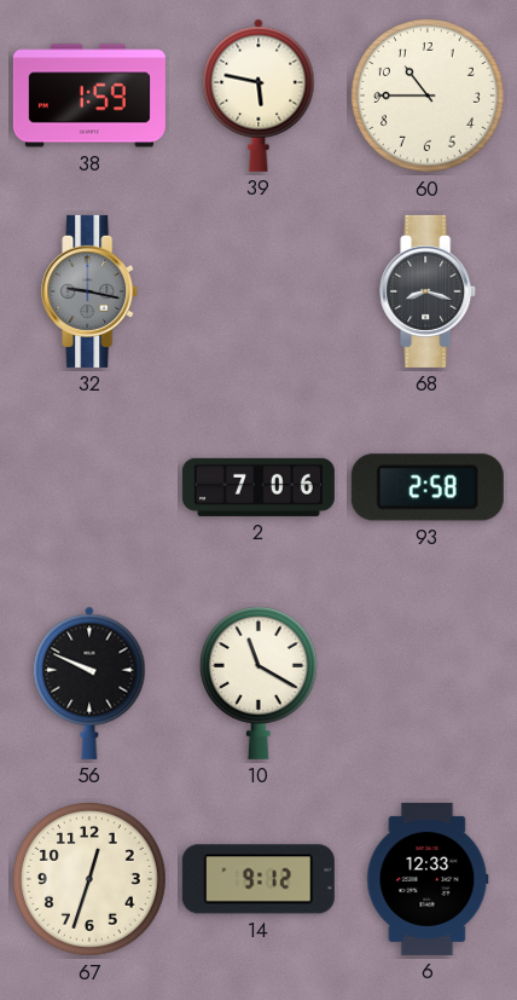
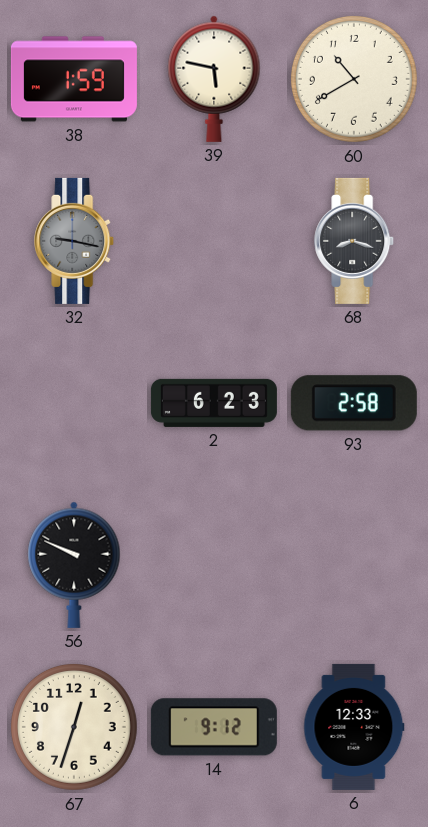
60: 10:45 -> 10:40 (354, 79)
2: 7:06 -> 6:23 (214, 403)
10: 11:20 -> none (258, 683)
